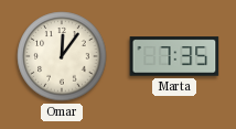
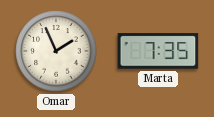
Omar: 12:06 -> 1:56 (56, 51)
